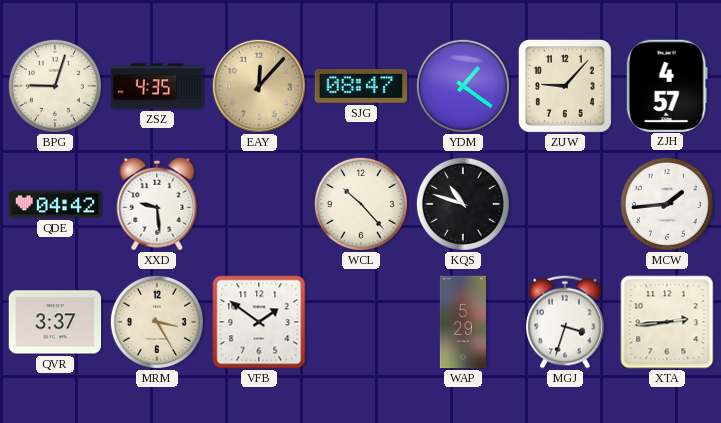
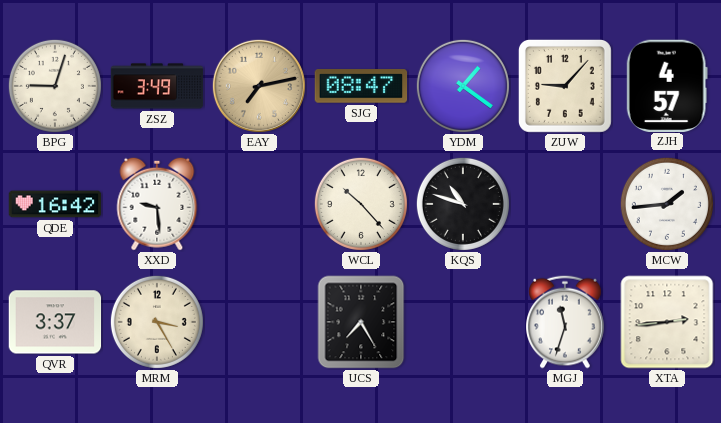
ZSZ: 4:35 -> 3:49 (157, 86)
EAY: 12:07 -> 7:13 (259, 86)
QDE: 04:42 -> 16:42 (55, 204)
VFB: 1:51 -> none (259, 322)
UCS: none -> 7:25 (361, 322)
WAP: 5:29 -> none (463, 322)
MGJ: 3:33 -> 11:33 (565, 322)
